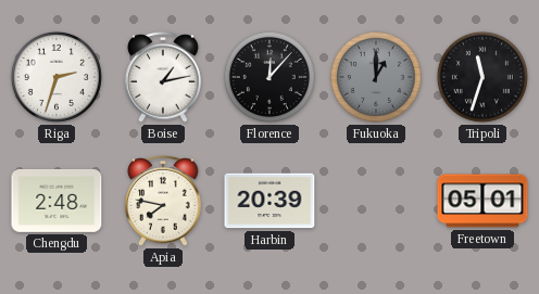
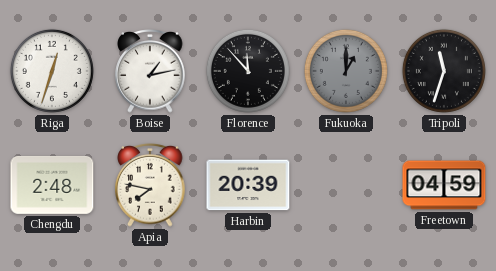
Riga: 2:33 -> 12:33 (52, 71)
Florence: 12:07 -> 11:53 (248, 71)
Freetown: 05:01 -> 04:59 (444, 185)
